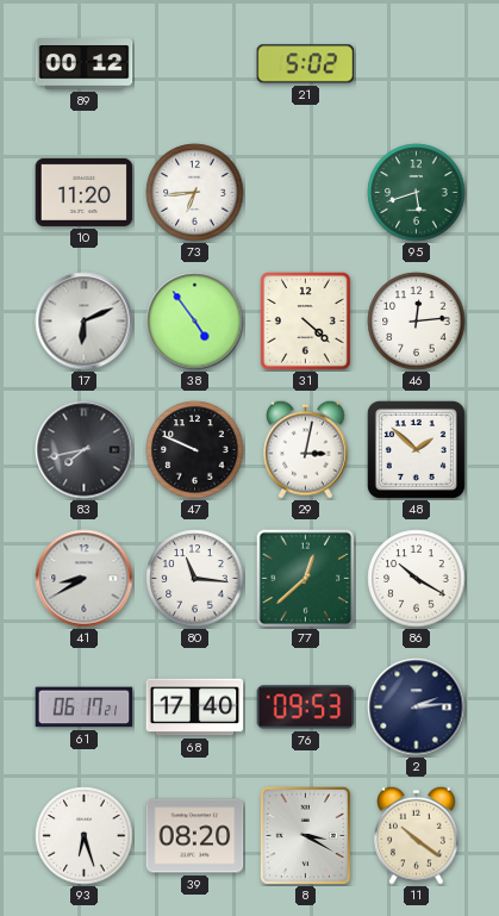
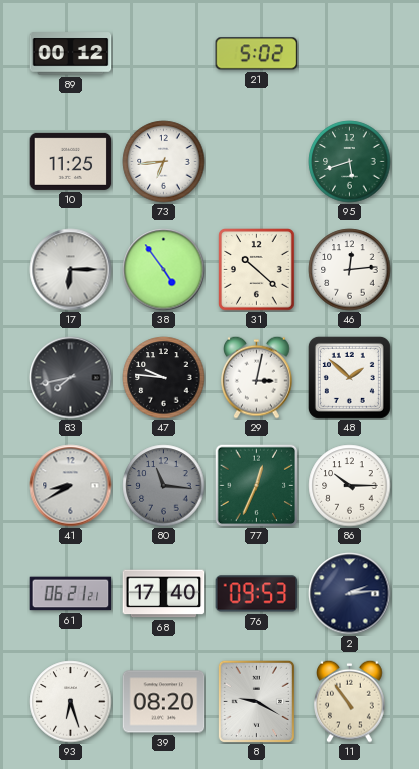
10: 11:20 -> 11:25 (71, 161)
17: 6:11 -> 6:15 (71, 270)
31: 4:22 -> 10:22 (257, 270)
47: 9:49 -> 9:46 (164, 378)
80 dial: white -> grey (164, 486)
77: 12:38 -> 12:34 (256, 485)
86: 10:20 -> 10:15 (350, 486)
61: 06:17 -> 06:21 (71, 594)
8: 3:20 -> 9:20 (256, 701)
11: 10:21 -> 10:54 (350, 701)
